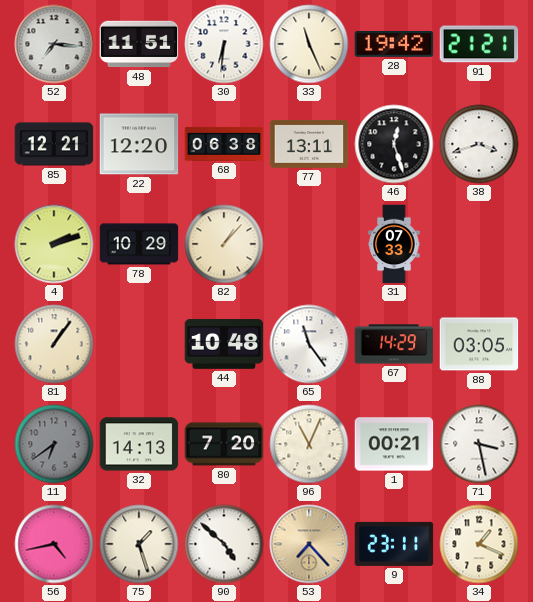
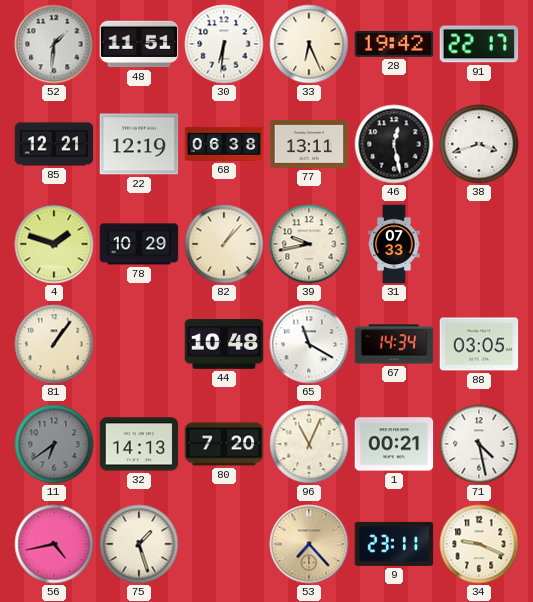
52: 7:16 -> 1:31 (54, 44)
33: 11:26 -> 6:26 (309, 44)
91: 21:21 -> 22:17 (479, 44)
22: 12:20 -> 12:19 (139, 144)
46: 12:27 -> 12:28 (394, 144)
4: 2:12 -> 1:48 (54, 244)
39: none -> 9:43 (309, 244)
65: 11:24 -> 11:20 (309, 344)
67: 14:29 -> 14:34 (394, 344)
71: 3:28 -> 4:28 (479, 444)
90: 4:52 -> none (224, 544)
34: 1:19 -> 9:19 (479, 544)
